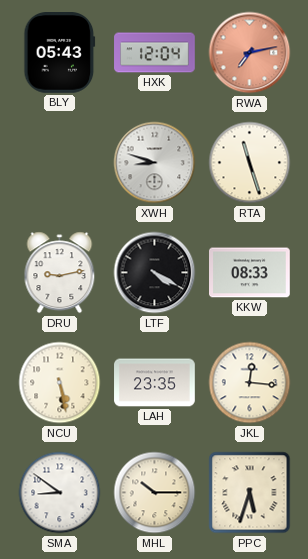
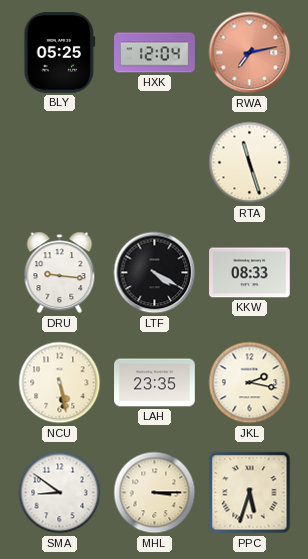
BLY: 05:43 -> 05:25 (60, 53)
XWH: 8:48 -> none (155, 163)
DRU: 9:13 -> 9:16 (60, 273)
JKL: 12:16 -> 2:17 (250, 383)
MHL: 10:15 -> 3:15 (155, 493)
